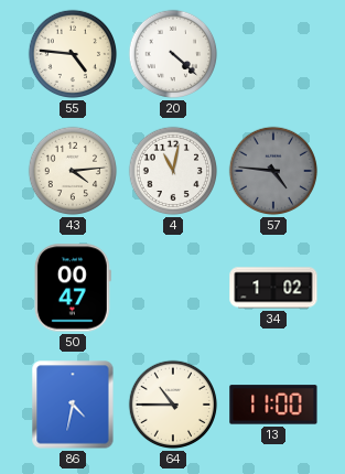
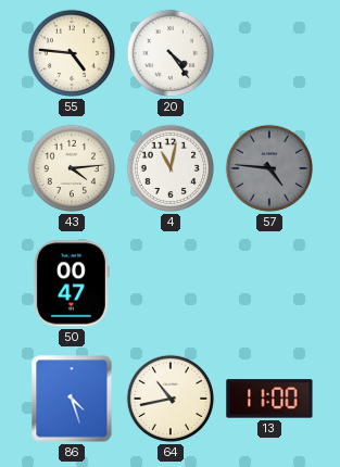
20: 4:22 -> 4:24 (171, 53)
34: 1:02 -> none (273, 288)
86: 4:32 -> 4:27 (72, 399)
64: 10:45 -> 10:43 (171, 399)
